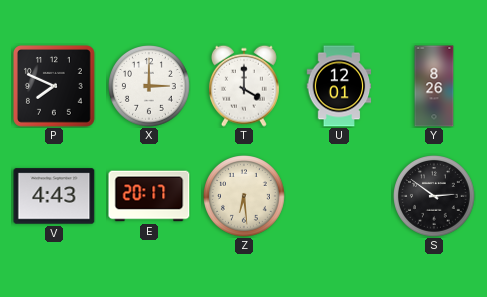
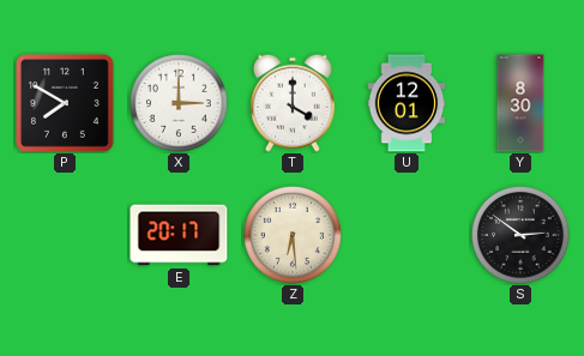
P: 7:49 -> 7:50 (66, 104)
Y: 8:26 -> 8:30 (520, 103)
V: 4:43 -> none (54, 196)
